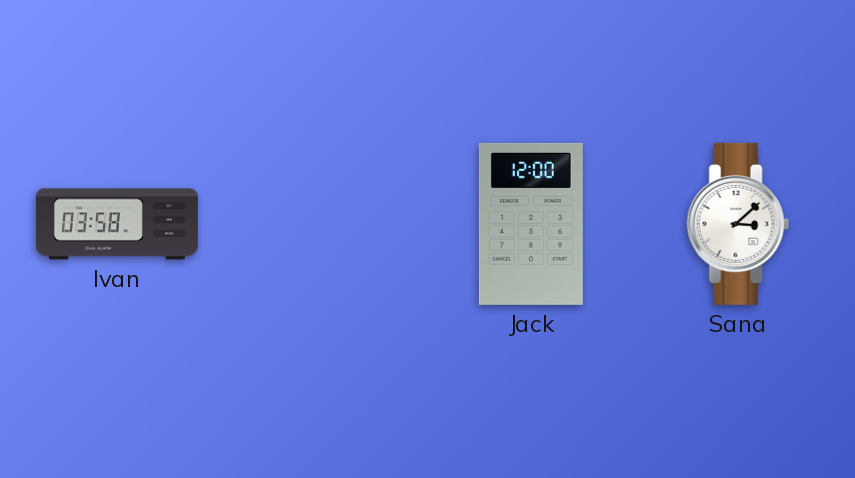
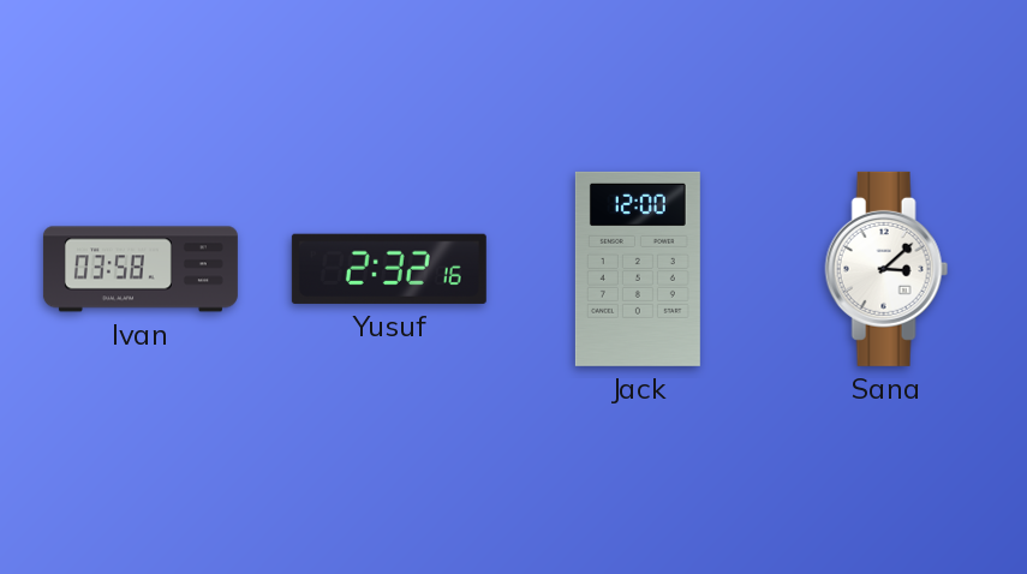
Yusuf: none -> 2:32 (389, 269)
